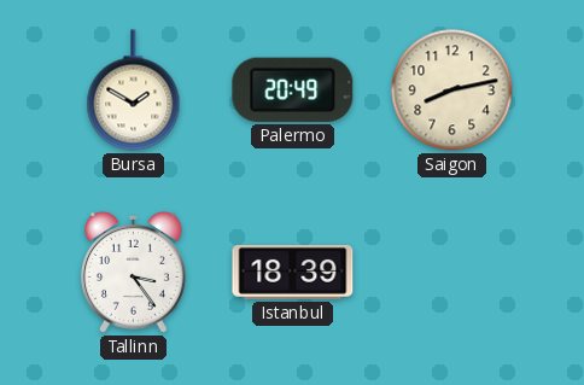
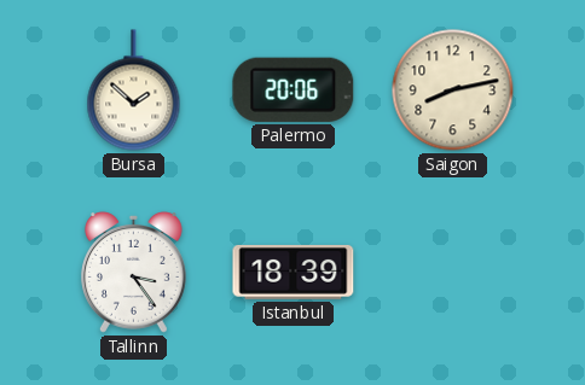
Bursa: 1:50 -> 1:52 (134, 91)
Palermo: 20:49 -> 20:06 (294, 89)
